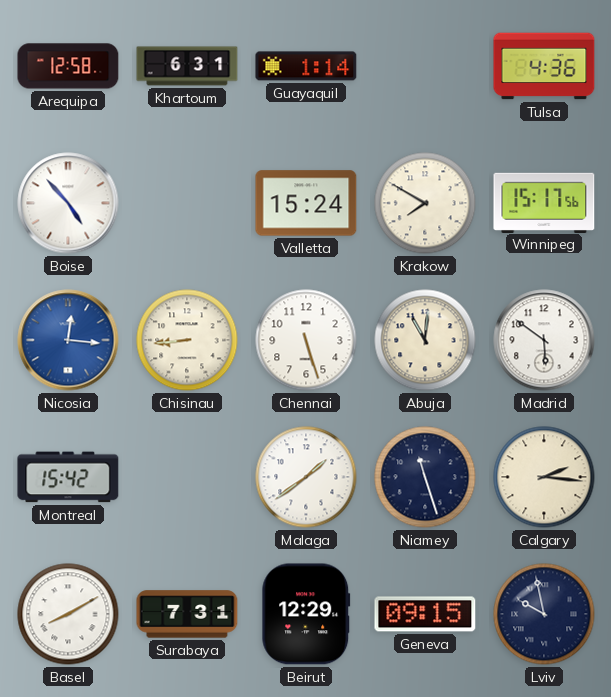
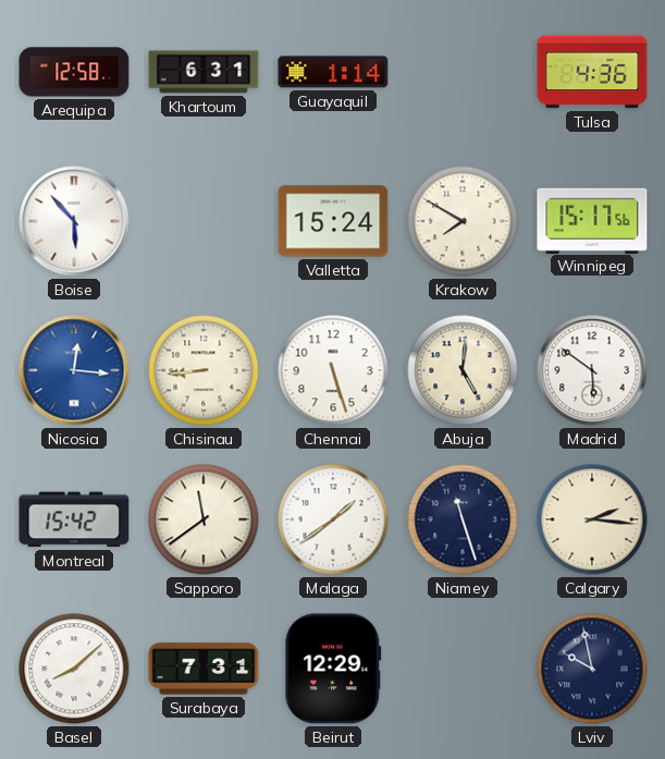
Boise: 4:53 -> 5:53 (74, 221)
Abuja: 11:01 -> 5:01 (463, 370)
Sapporo: none -> 11:39 (204, 519)
Basel: 8:10 -> 8:08 (74, 669)
Geneva: 09:15 -> none (425, 614)
